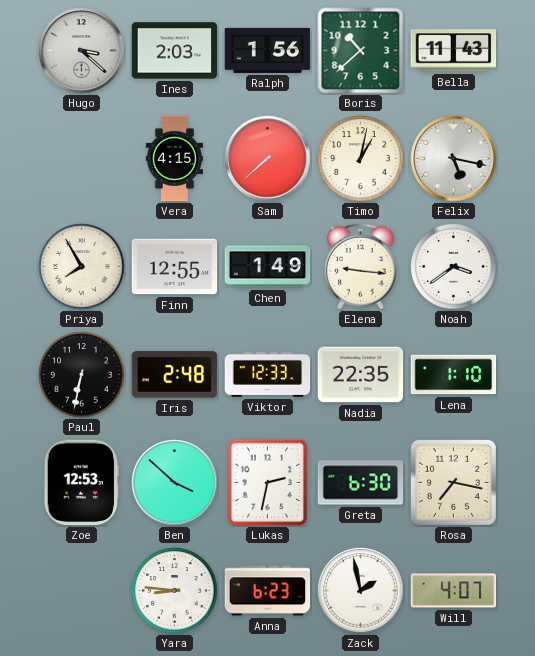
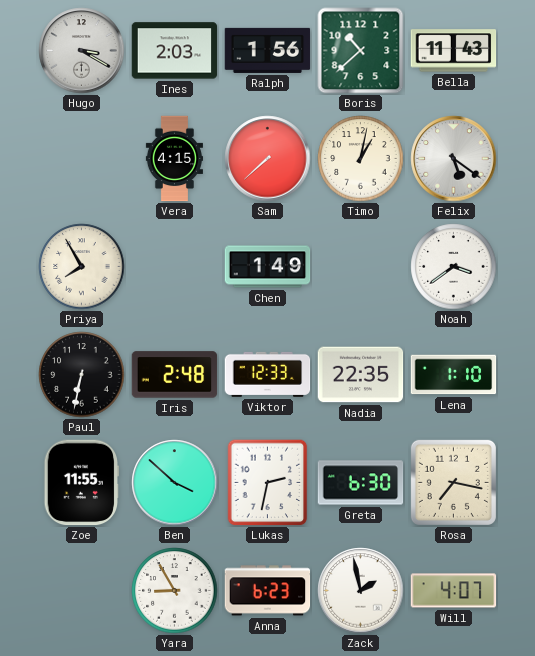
Hugo: 3:22 -> 3:20 (82, 51)
Felix: 5:17 -> 5:21 (454, 159)
Finn: 12:55 -> none (175, 267)
Elena: 9:16 -> none (361, 266)
Zoe: 12:53 -> 11:55 (81, 483)
Yara: 8:46 -> 8:55 (175, 591)
